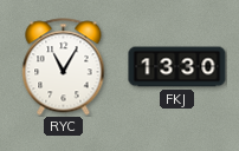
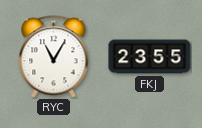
FKJ: 13:30 -> 23:55 (150, 57)
